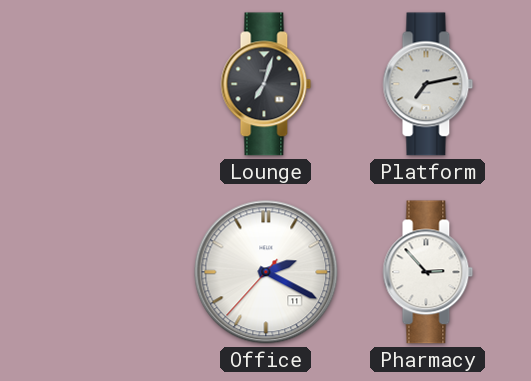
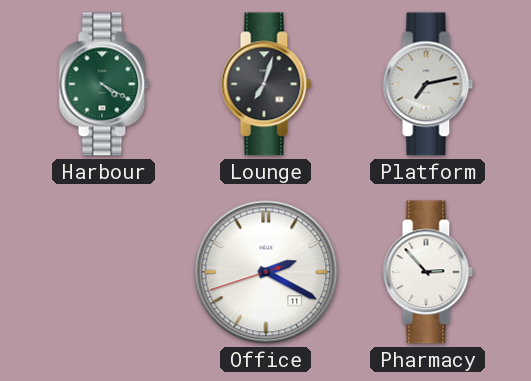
Harbour: none -> 4:20 (104, 84)
Office: 2:19:37 -> 2:19:42 (266, 272)
